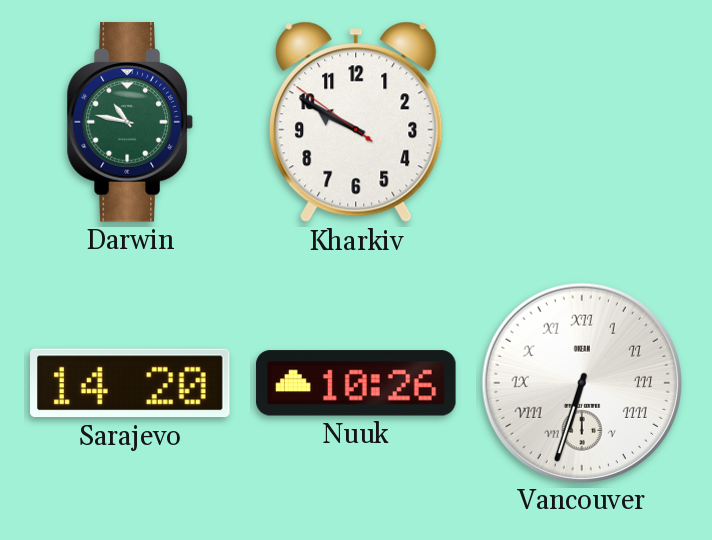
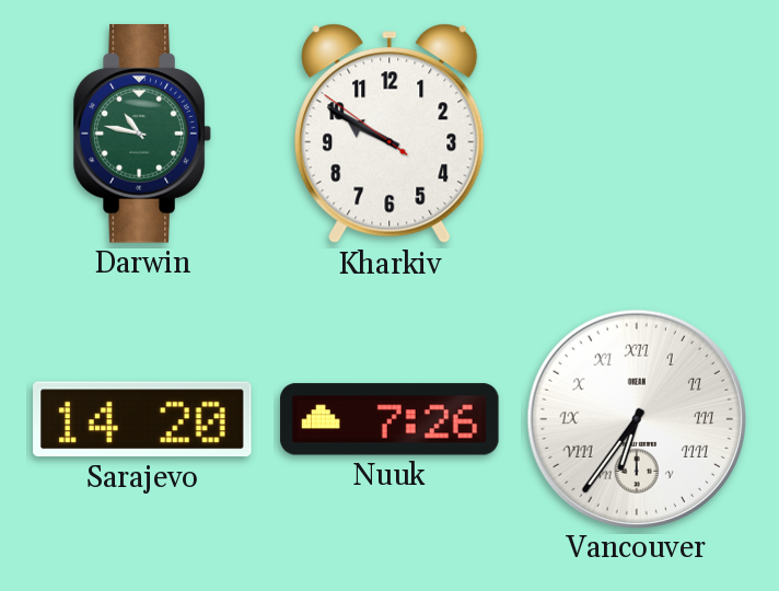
Nuuk: 10:26 -> 7:26 (389, 419)
Vancouver: 6:33 -> 6:36 (636, 418)
